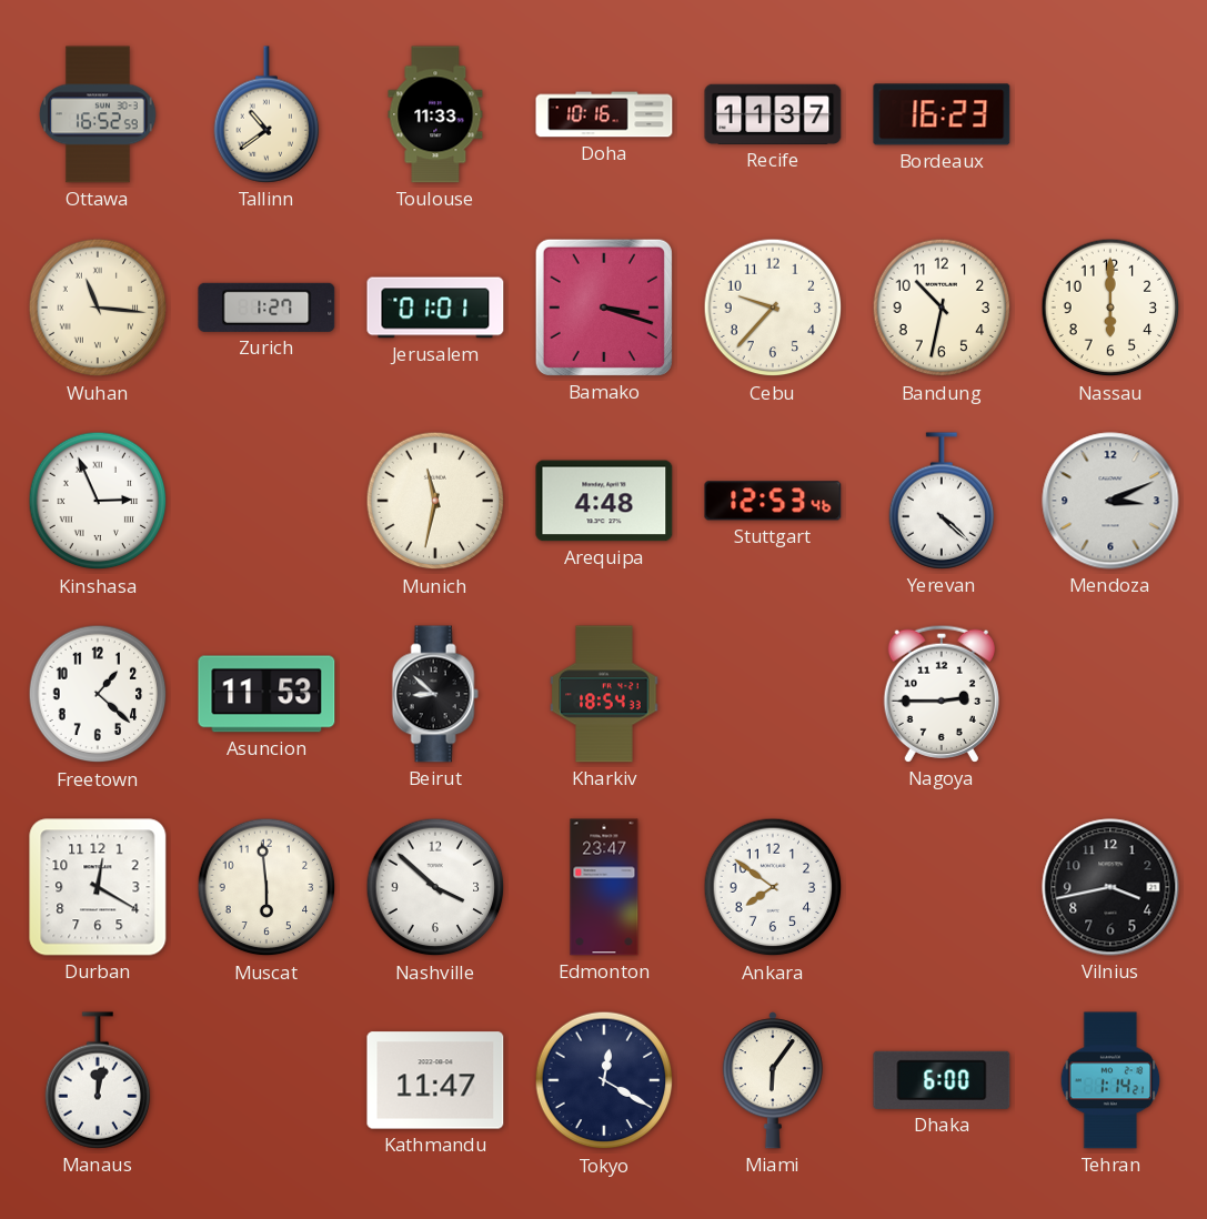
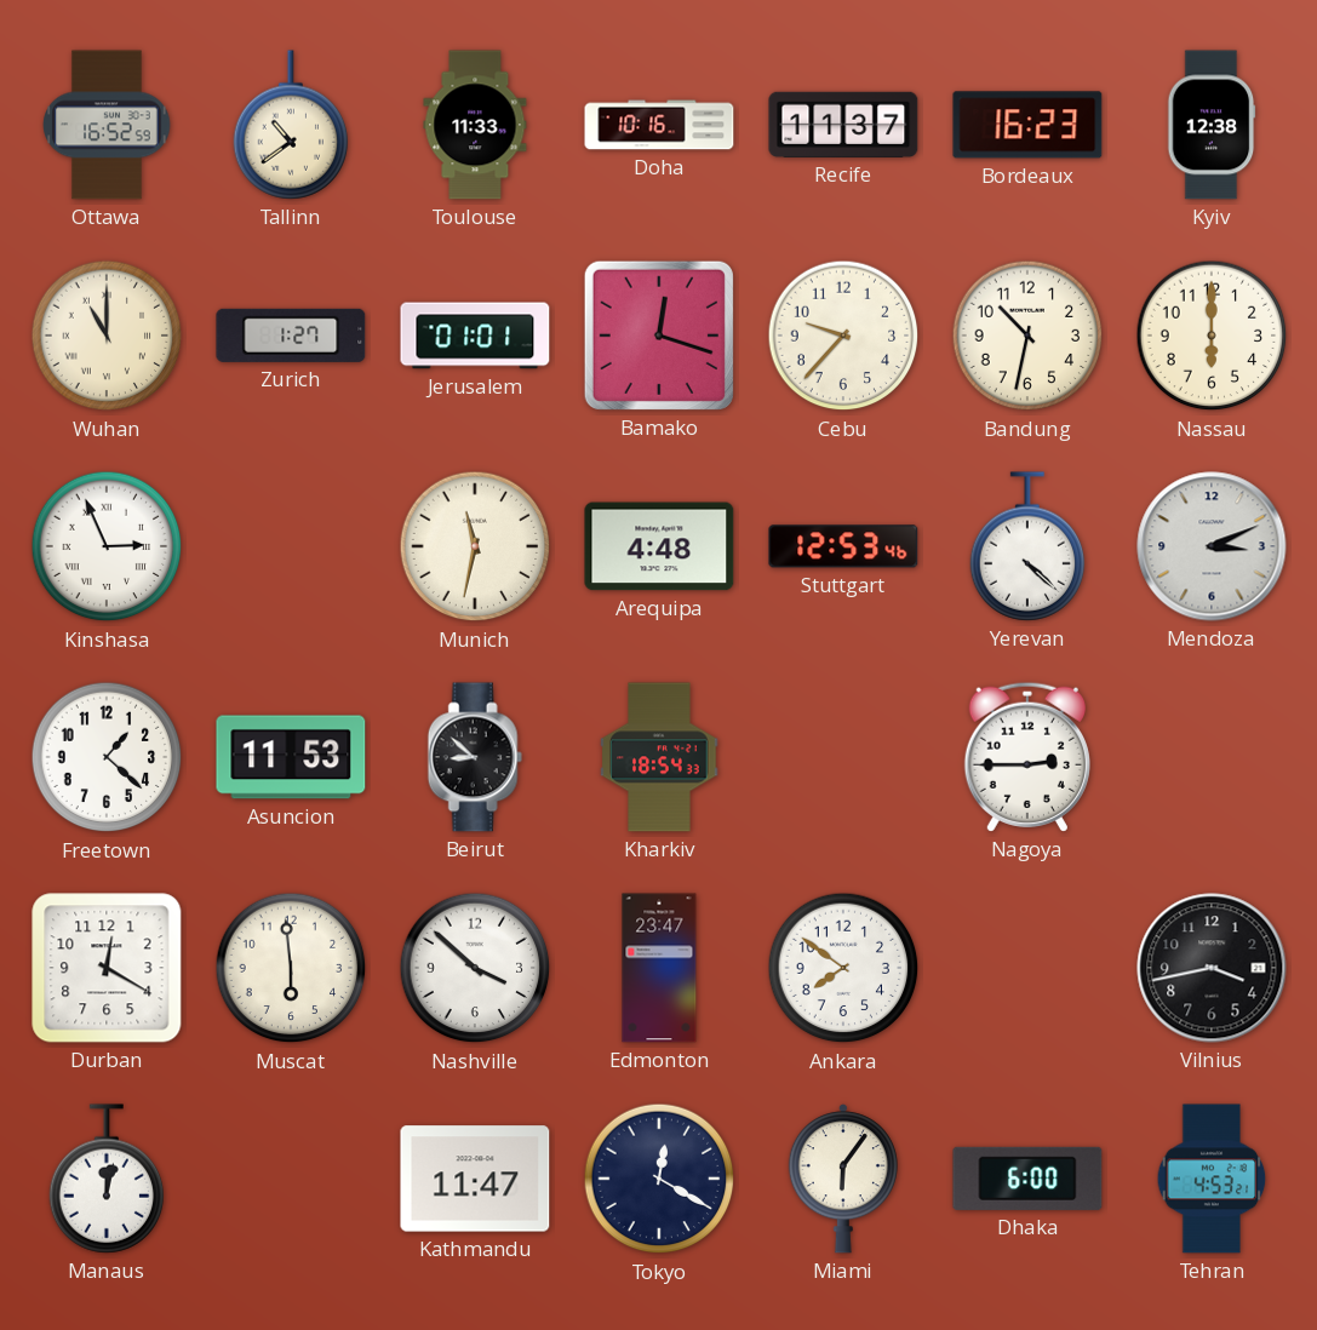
Kyiv: none -> 12:38 (1212, 125)
Wuhan: 11:16 -> 11:00 (107, 336)
Bamako: 3:18 -> 12:18 (659, 336)
Tehran: 1:14 -> 4:53 (1212, 1179)
